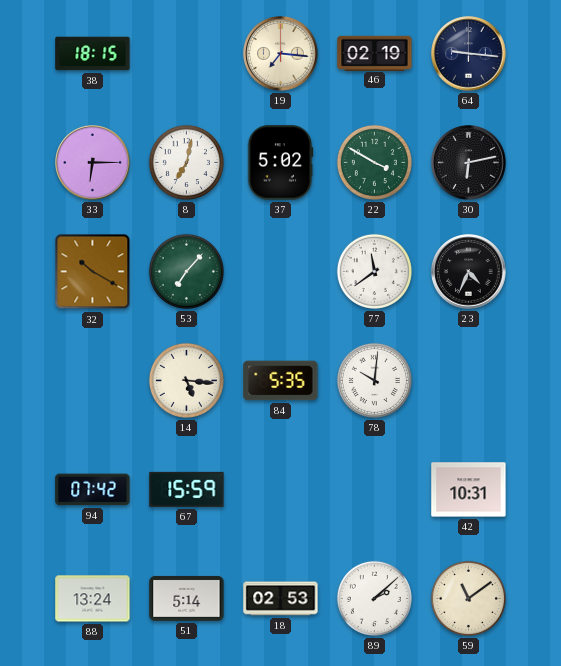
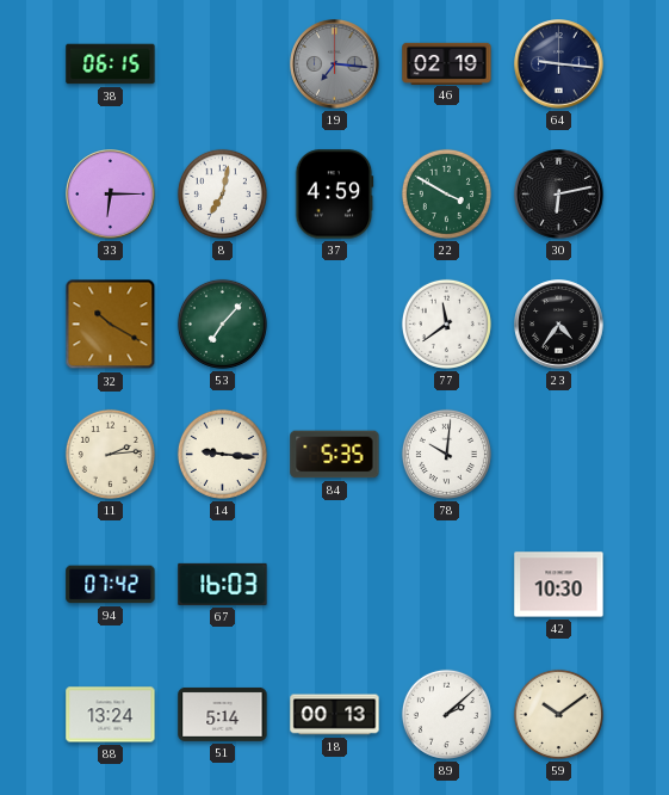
38: 18:15 -> 06:15 (111, 64)
19 dial: cream -> grey (335, 64)
37: 5:02 -> 4:59 (334, 195)
23: 4:34 -> 4:36 (559, 325)
11: none -> 2:14 (110, 454)
14: 5:16 -> 9:16 (222, 454)
67: 15:59 -> 16:03 (223, 584)
42: 10:31 -> 10:30 (559, 585)
18: 02:53 -> 00:13 (335, 715)
59: 11:09 -> 10:09 (558, 714)
